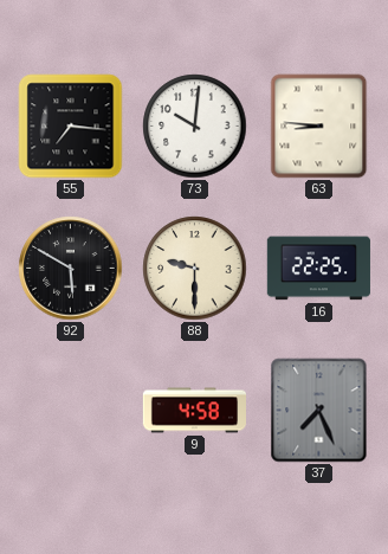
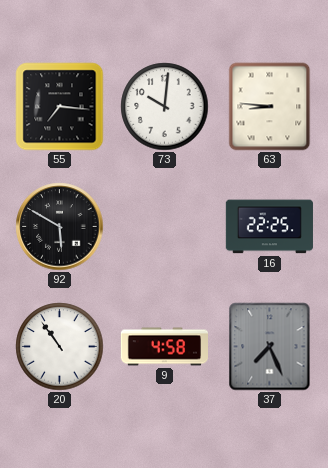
88: 9:30 -> none (195, 269)
20: none -> 10:54 (60, 347)
